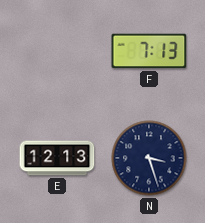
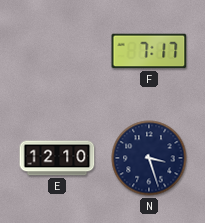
F: 7:13 -> 7:17 (149, 51)
E: 12:13 -> 12:10 (57, 158)
